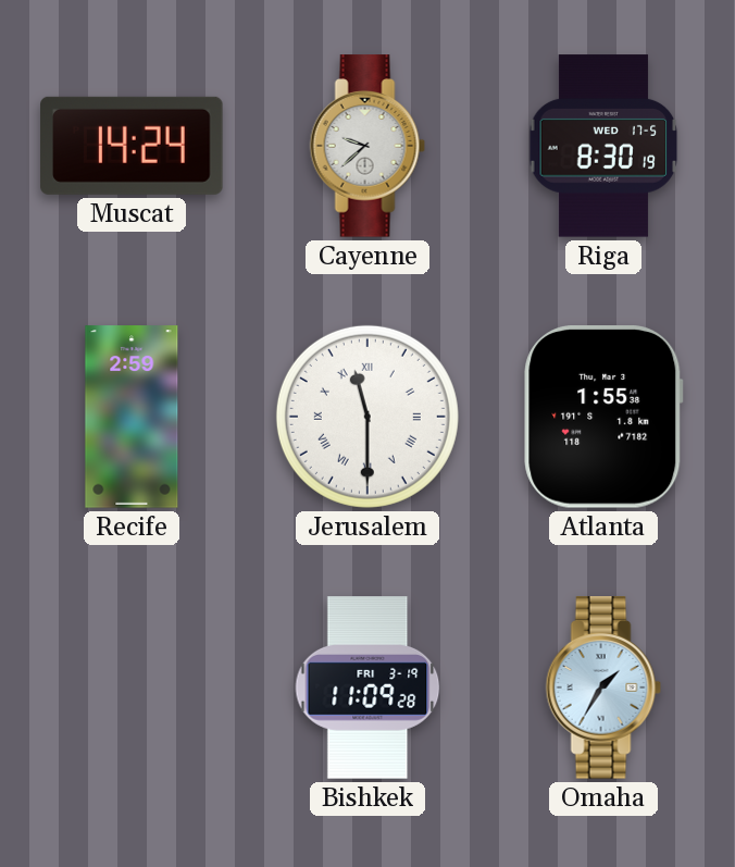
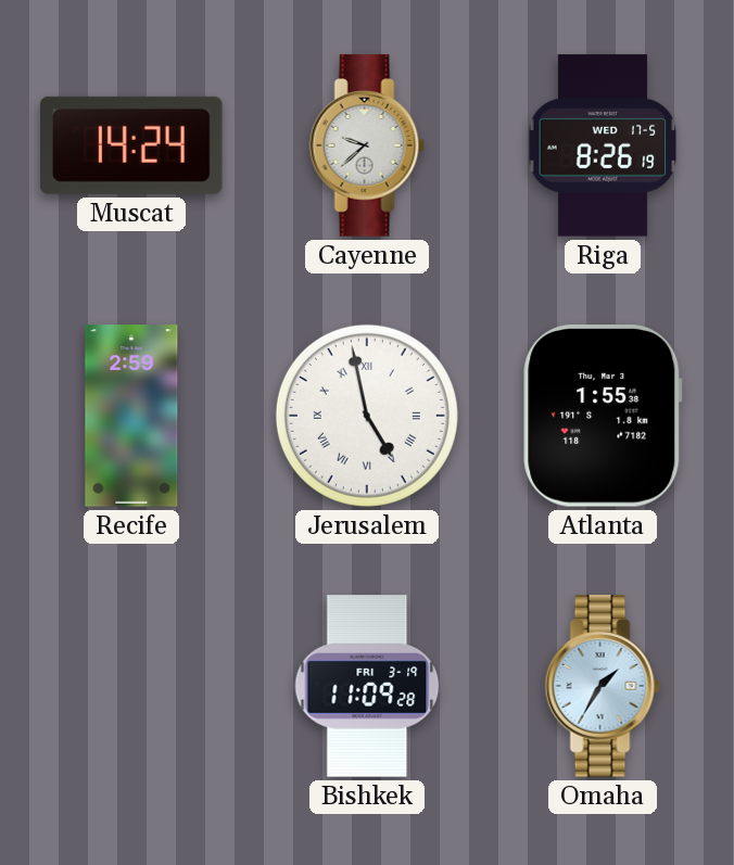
Riga: 8:30 -> 8:26 (603, 145)
Jerusalem: 11:30 -> 4:58 (367, 416)
